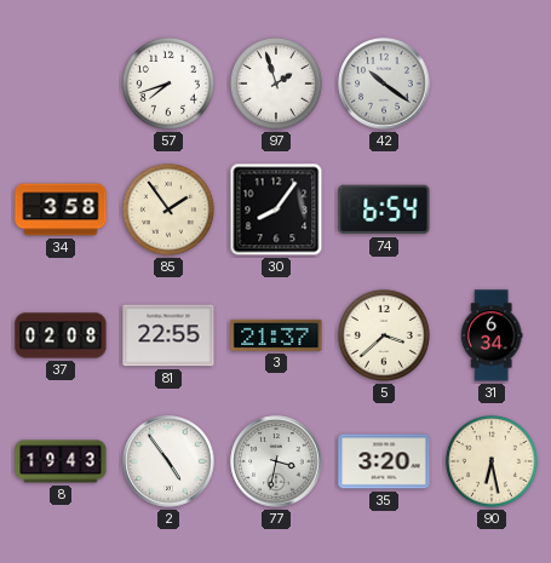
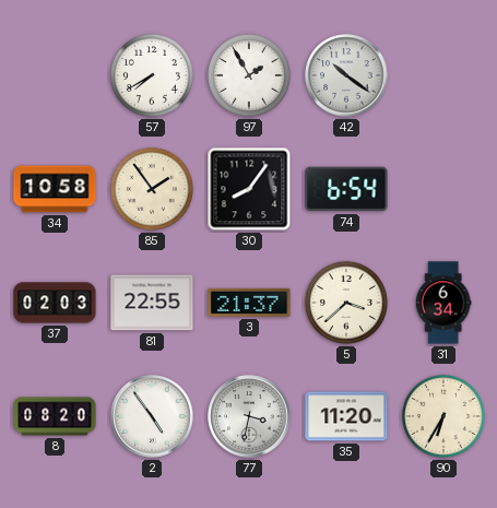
57: 7:42 -> 7:40 (152, 75)
97: 1:57 -> 1:55 (249, 75)
34: 3:58 -> 10:58 (55, 189)
37: 02:08 -> 02:03 (55, 303)
8: 19:43 -> 08:20 (55, 416)
35: 3:20 -> 11:20 (346, 416)
90: 6:28 -> 6:35 (443, 416)
